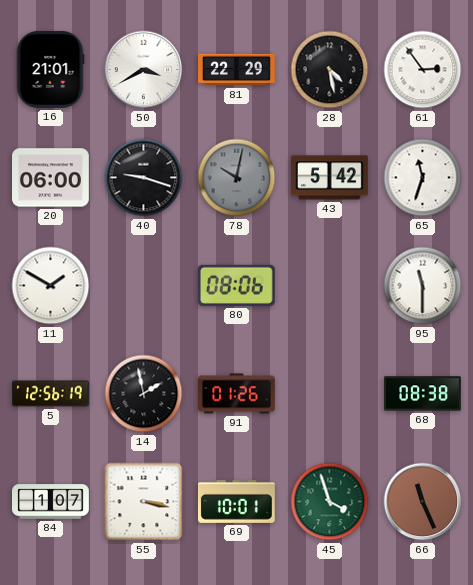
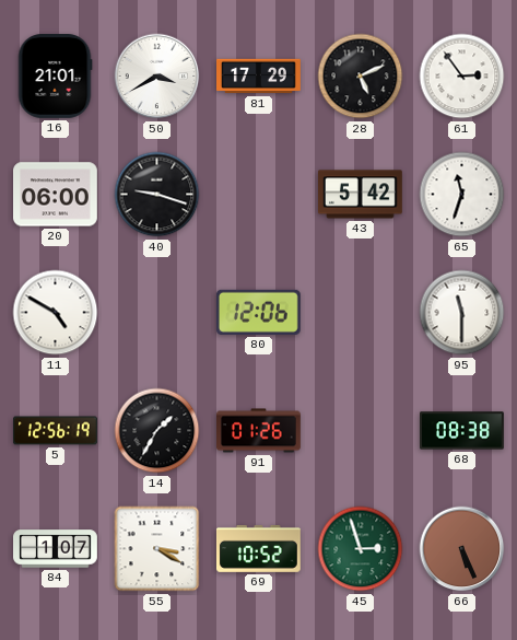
81: 22:29 -> 17:29 (259, 77)
28: 4:28 -> 5:11 (361, 77)
78: 10:02 -> none (237, 178)
11: 1:50 -> 4:50 (56, 313)
80: 08:06 -> 12:06 (258, 312)
14: 1:58 -> 1:35 (157, 431)
55: 3:17 -> 3:20 (157, 549)
69: 10:01 -> 10:52 (258, 548)
45: 3:57 -> 2:57 (361, 549)
66: 11:26 -> 5:26 (462, 549)
